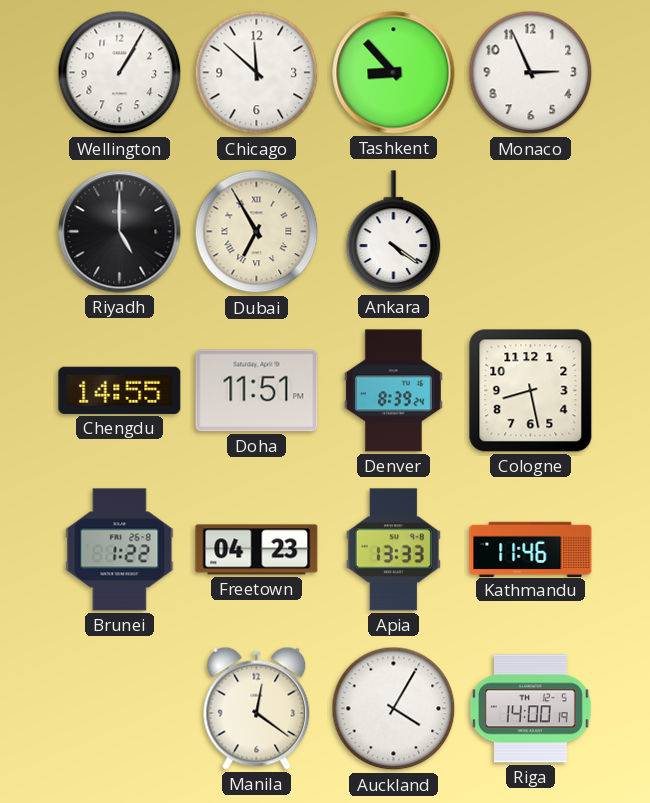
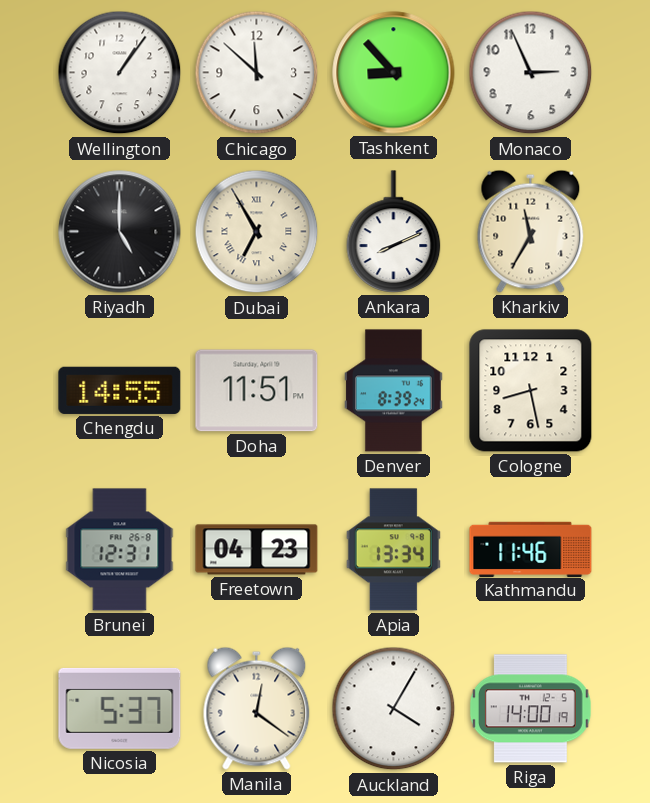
Wellington: 1:05 -> 1:06 (120, 73)
Ankara: 4:21 -> 8:11 (394, 232)
Kharkiv: none -> 11:35 (531, 231)
Brunei: 1:22 -> 12:31 (120, 550)
Apia: 13:33 -> 13:34 (393, 550)
Nicosia: none -> 5:37 (120, 708)
